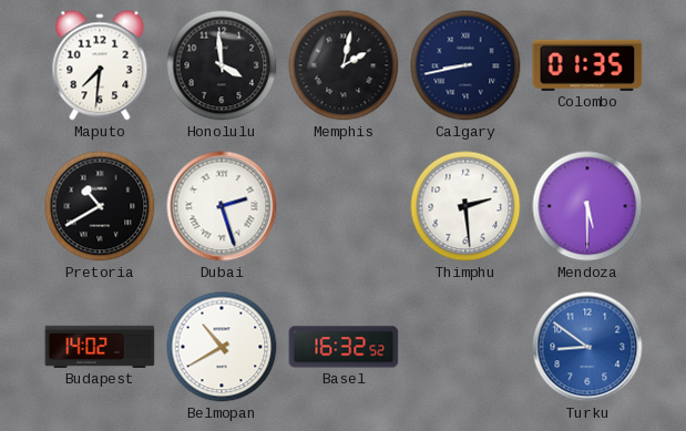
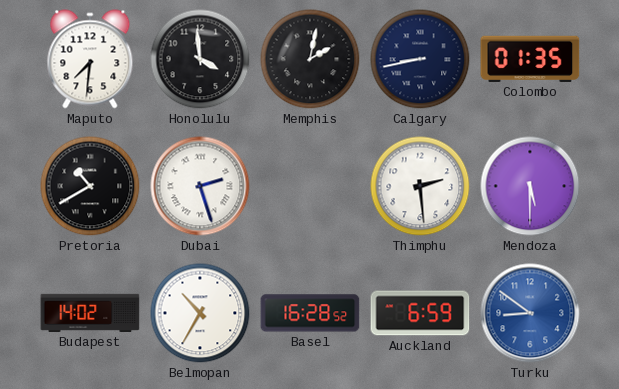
Belmopan: 10:40 -> 10:35 (200, 313)
Basel: 16:32 -> 16:28 (310, 313)
Auckland: none -> 6:59 (420, 313)
